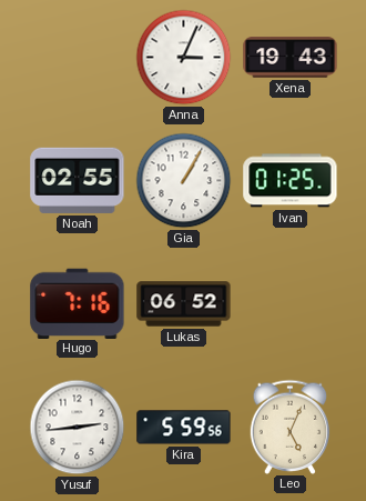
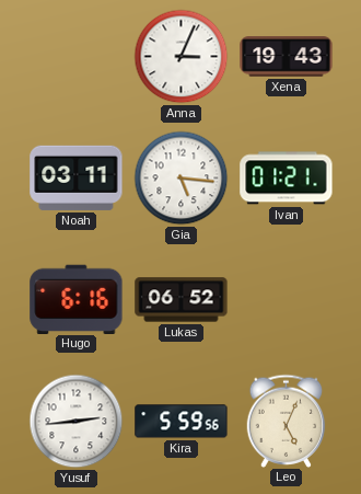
Noah: 02:55 -> 03:11 (77, 177)
Gia: 1:05 -> 5:16 (182, 179)
Ivan: 01:25 -> 01:21 (287, 179)
Hugo: 7:16 -> 6:16 (77, 299)
